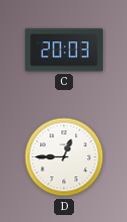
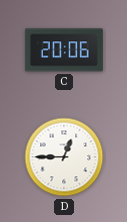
C: 20:03 -> 20:06 (64, 50)
